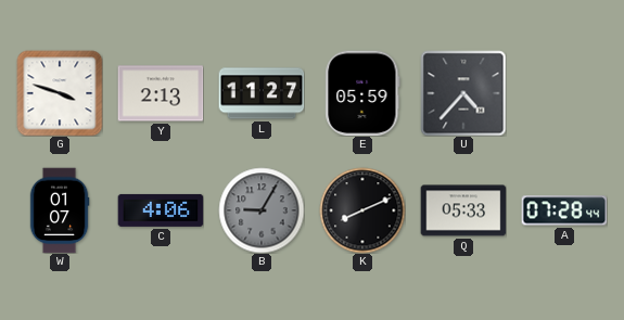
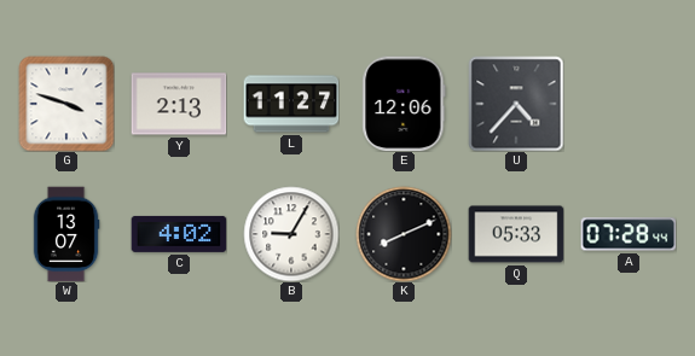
E: 05:59 -> 12:06 (404, 104)
W: 01:07 -> 13:07 (66, 234)
C: 4:06 -> 4:02 (179, 234)
B dial: grey -> white (291, 234)
